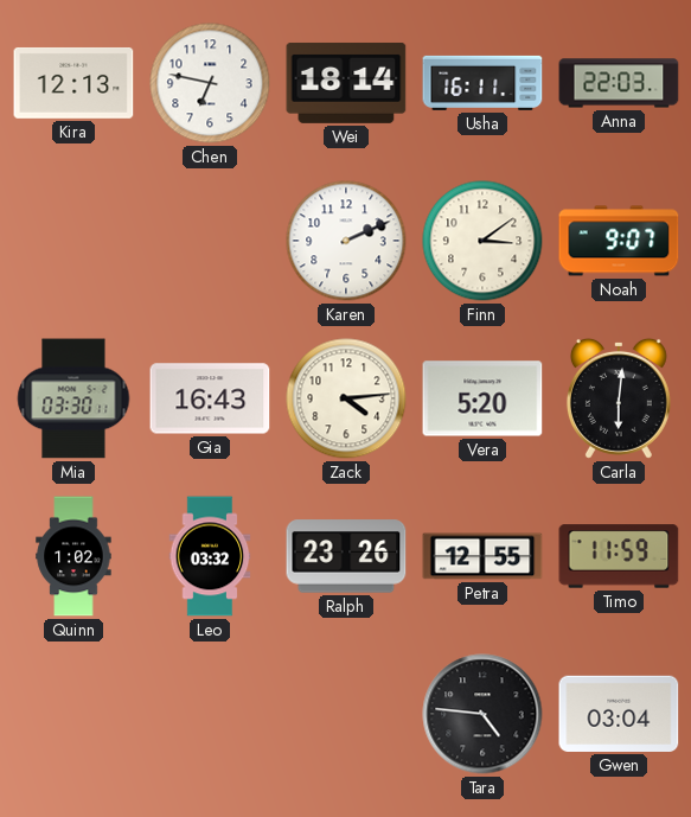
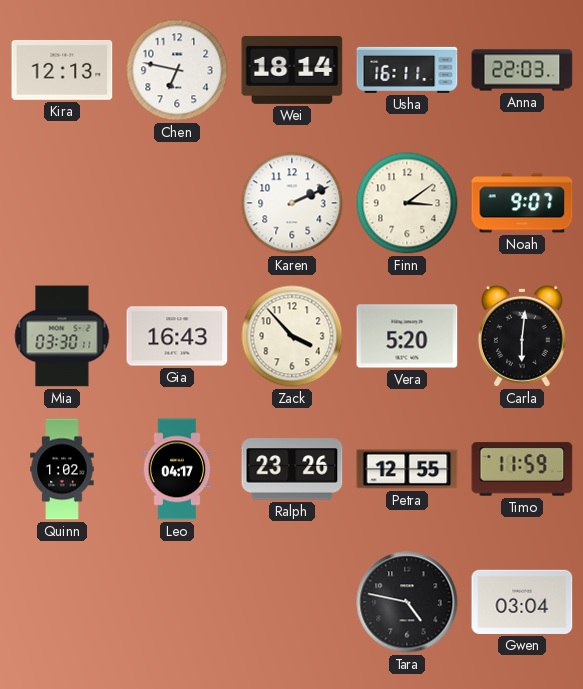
Zack: 4:14 -> 3:53 (292, 336)
Leo: 03:32 -> 04:17 (177, 469)
Tara: 4:46 -> 4:47 (407, 602)
